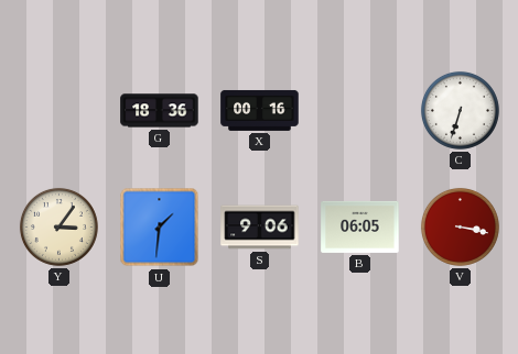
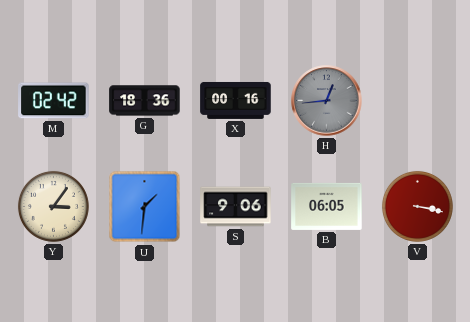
M: none -> 02:42 (54, 101)
H: none -> 12:44 (327, 101)
C: 6:33 -> none (460, 110)
